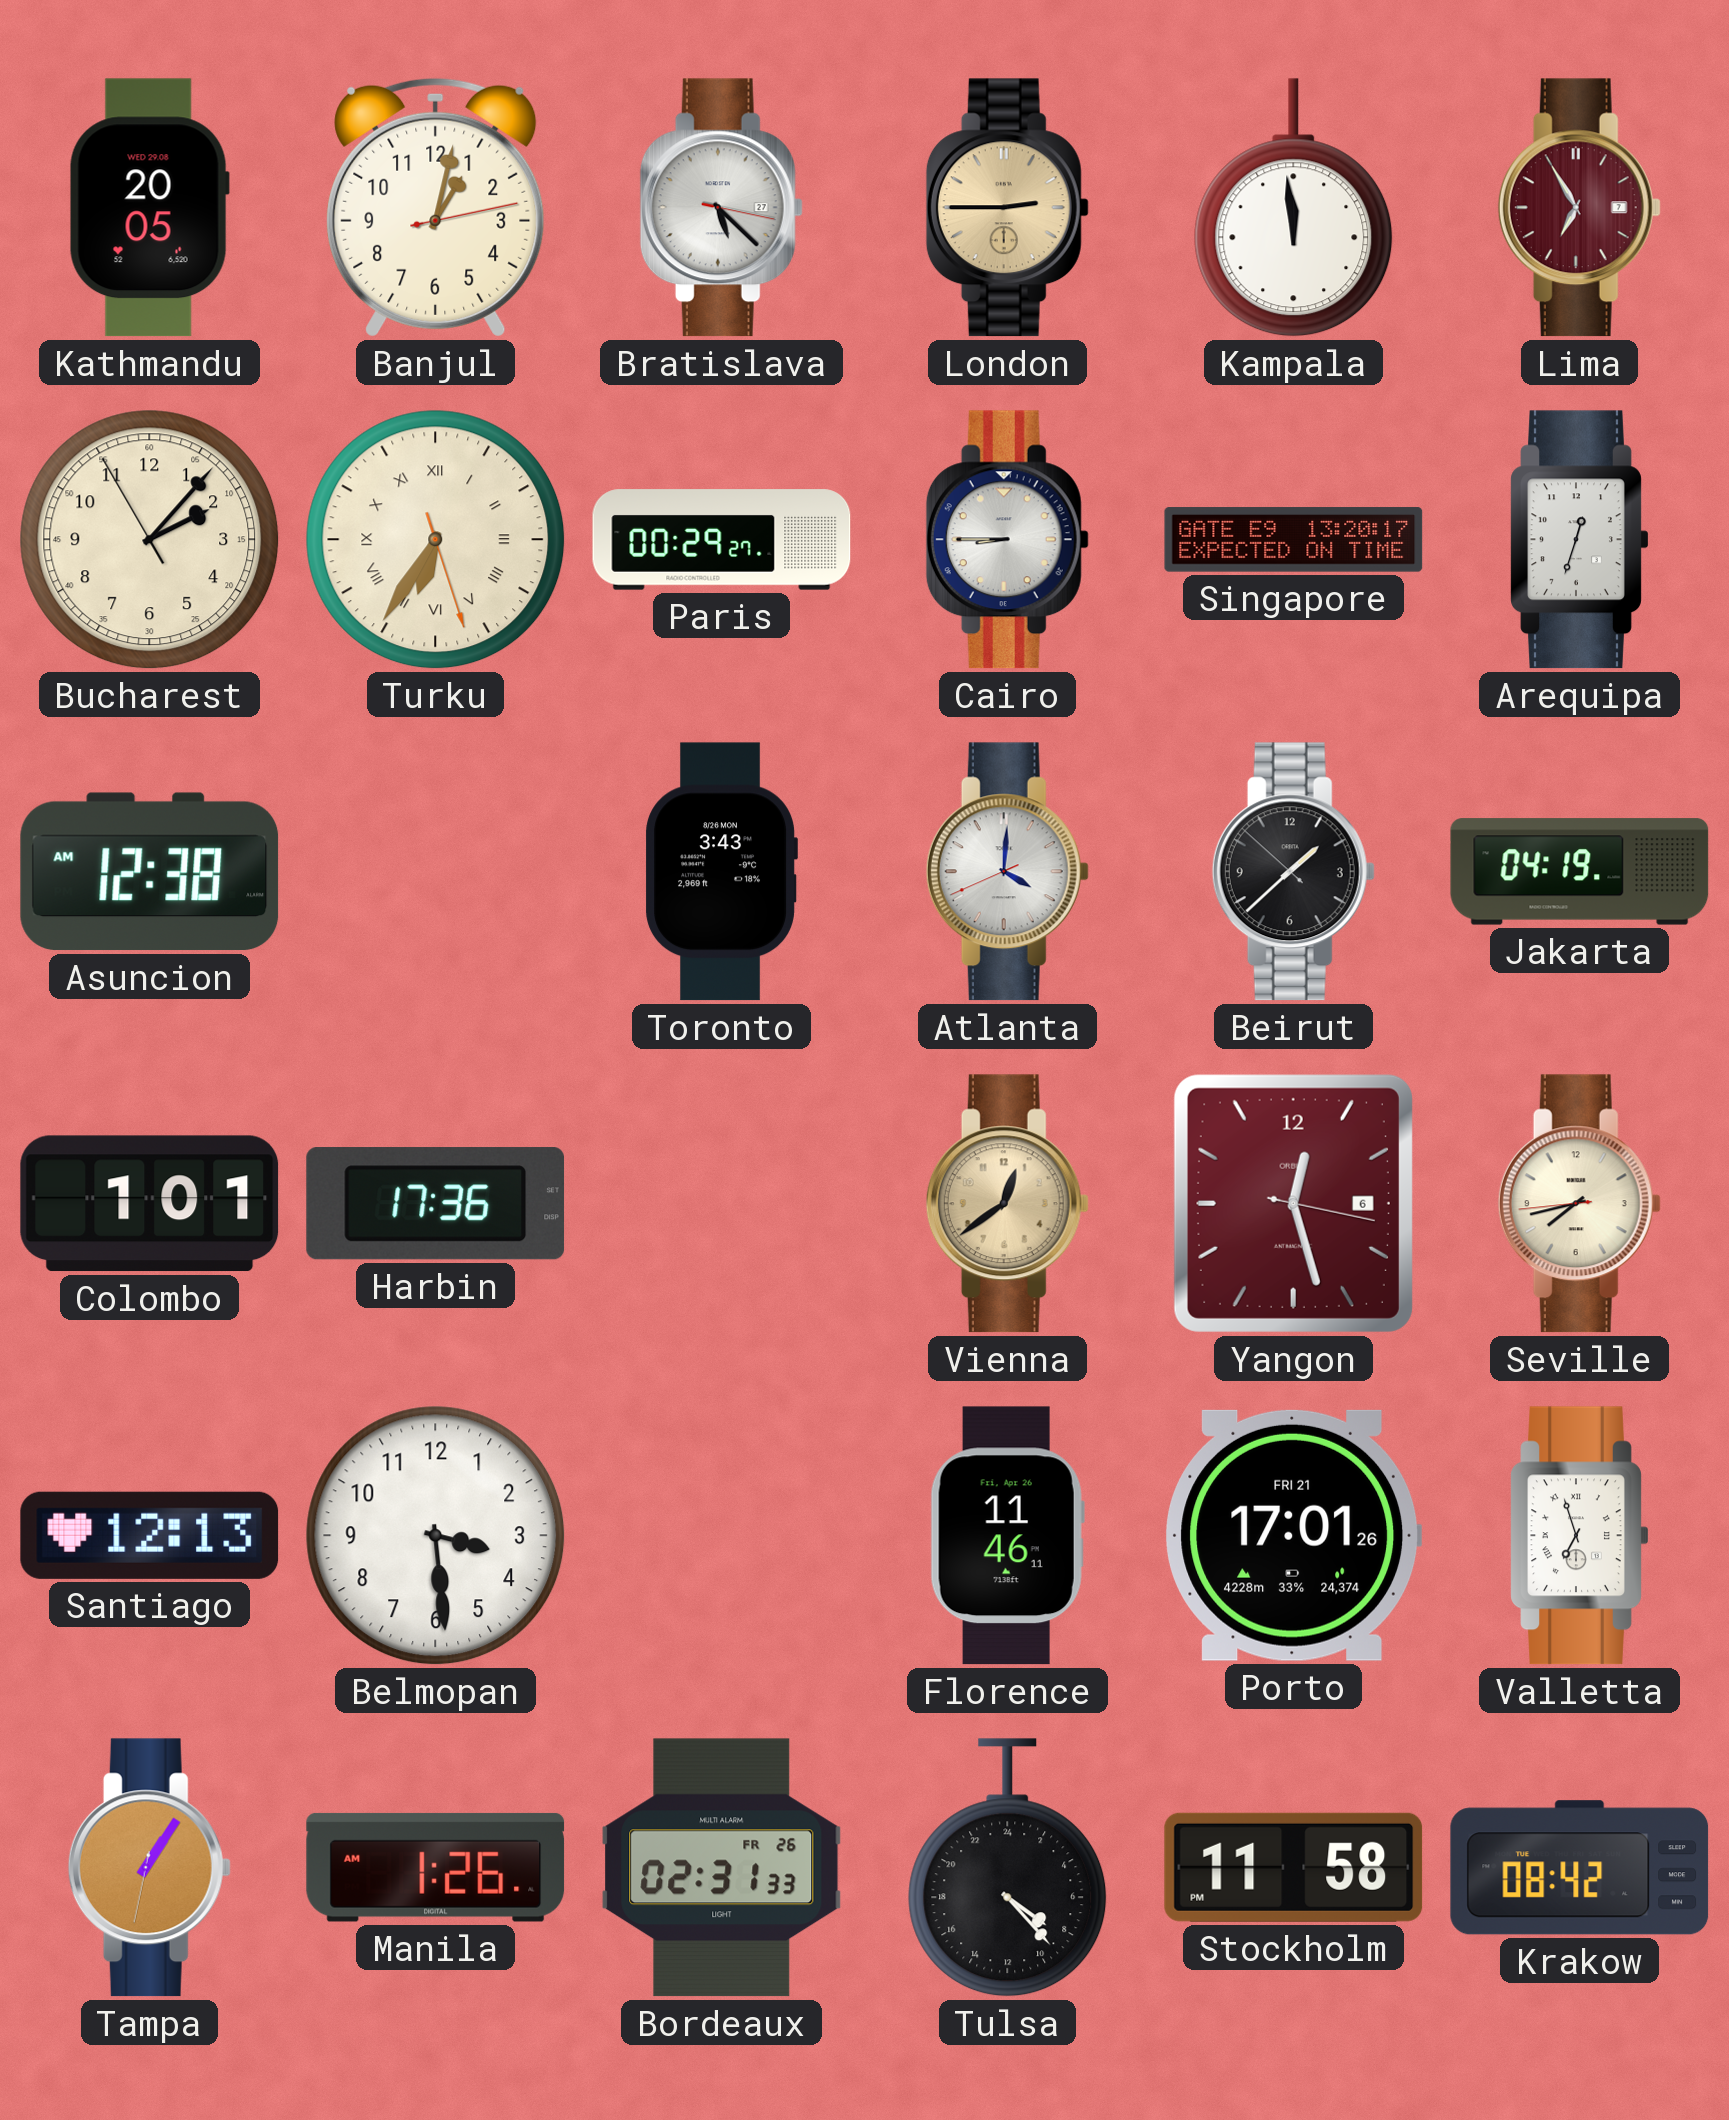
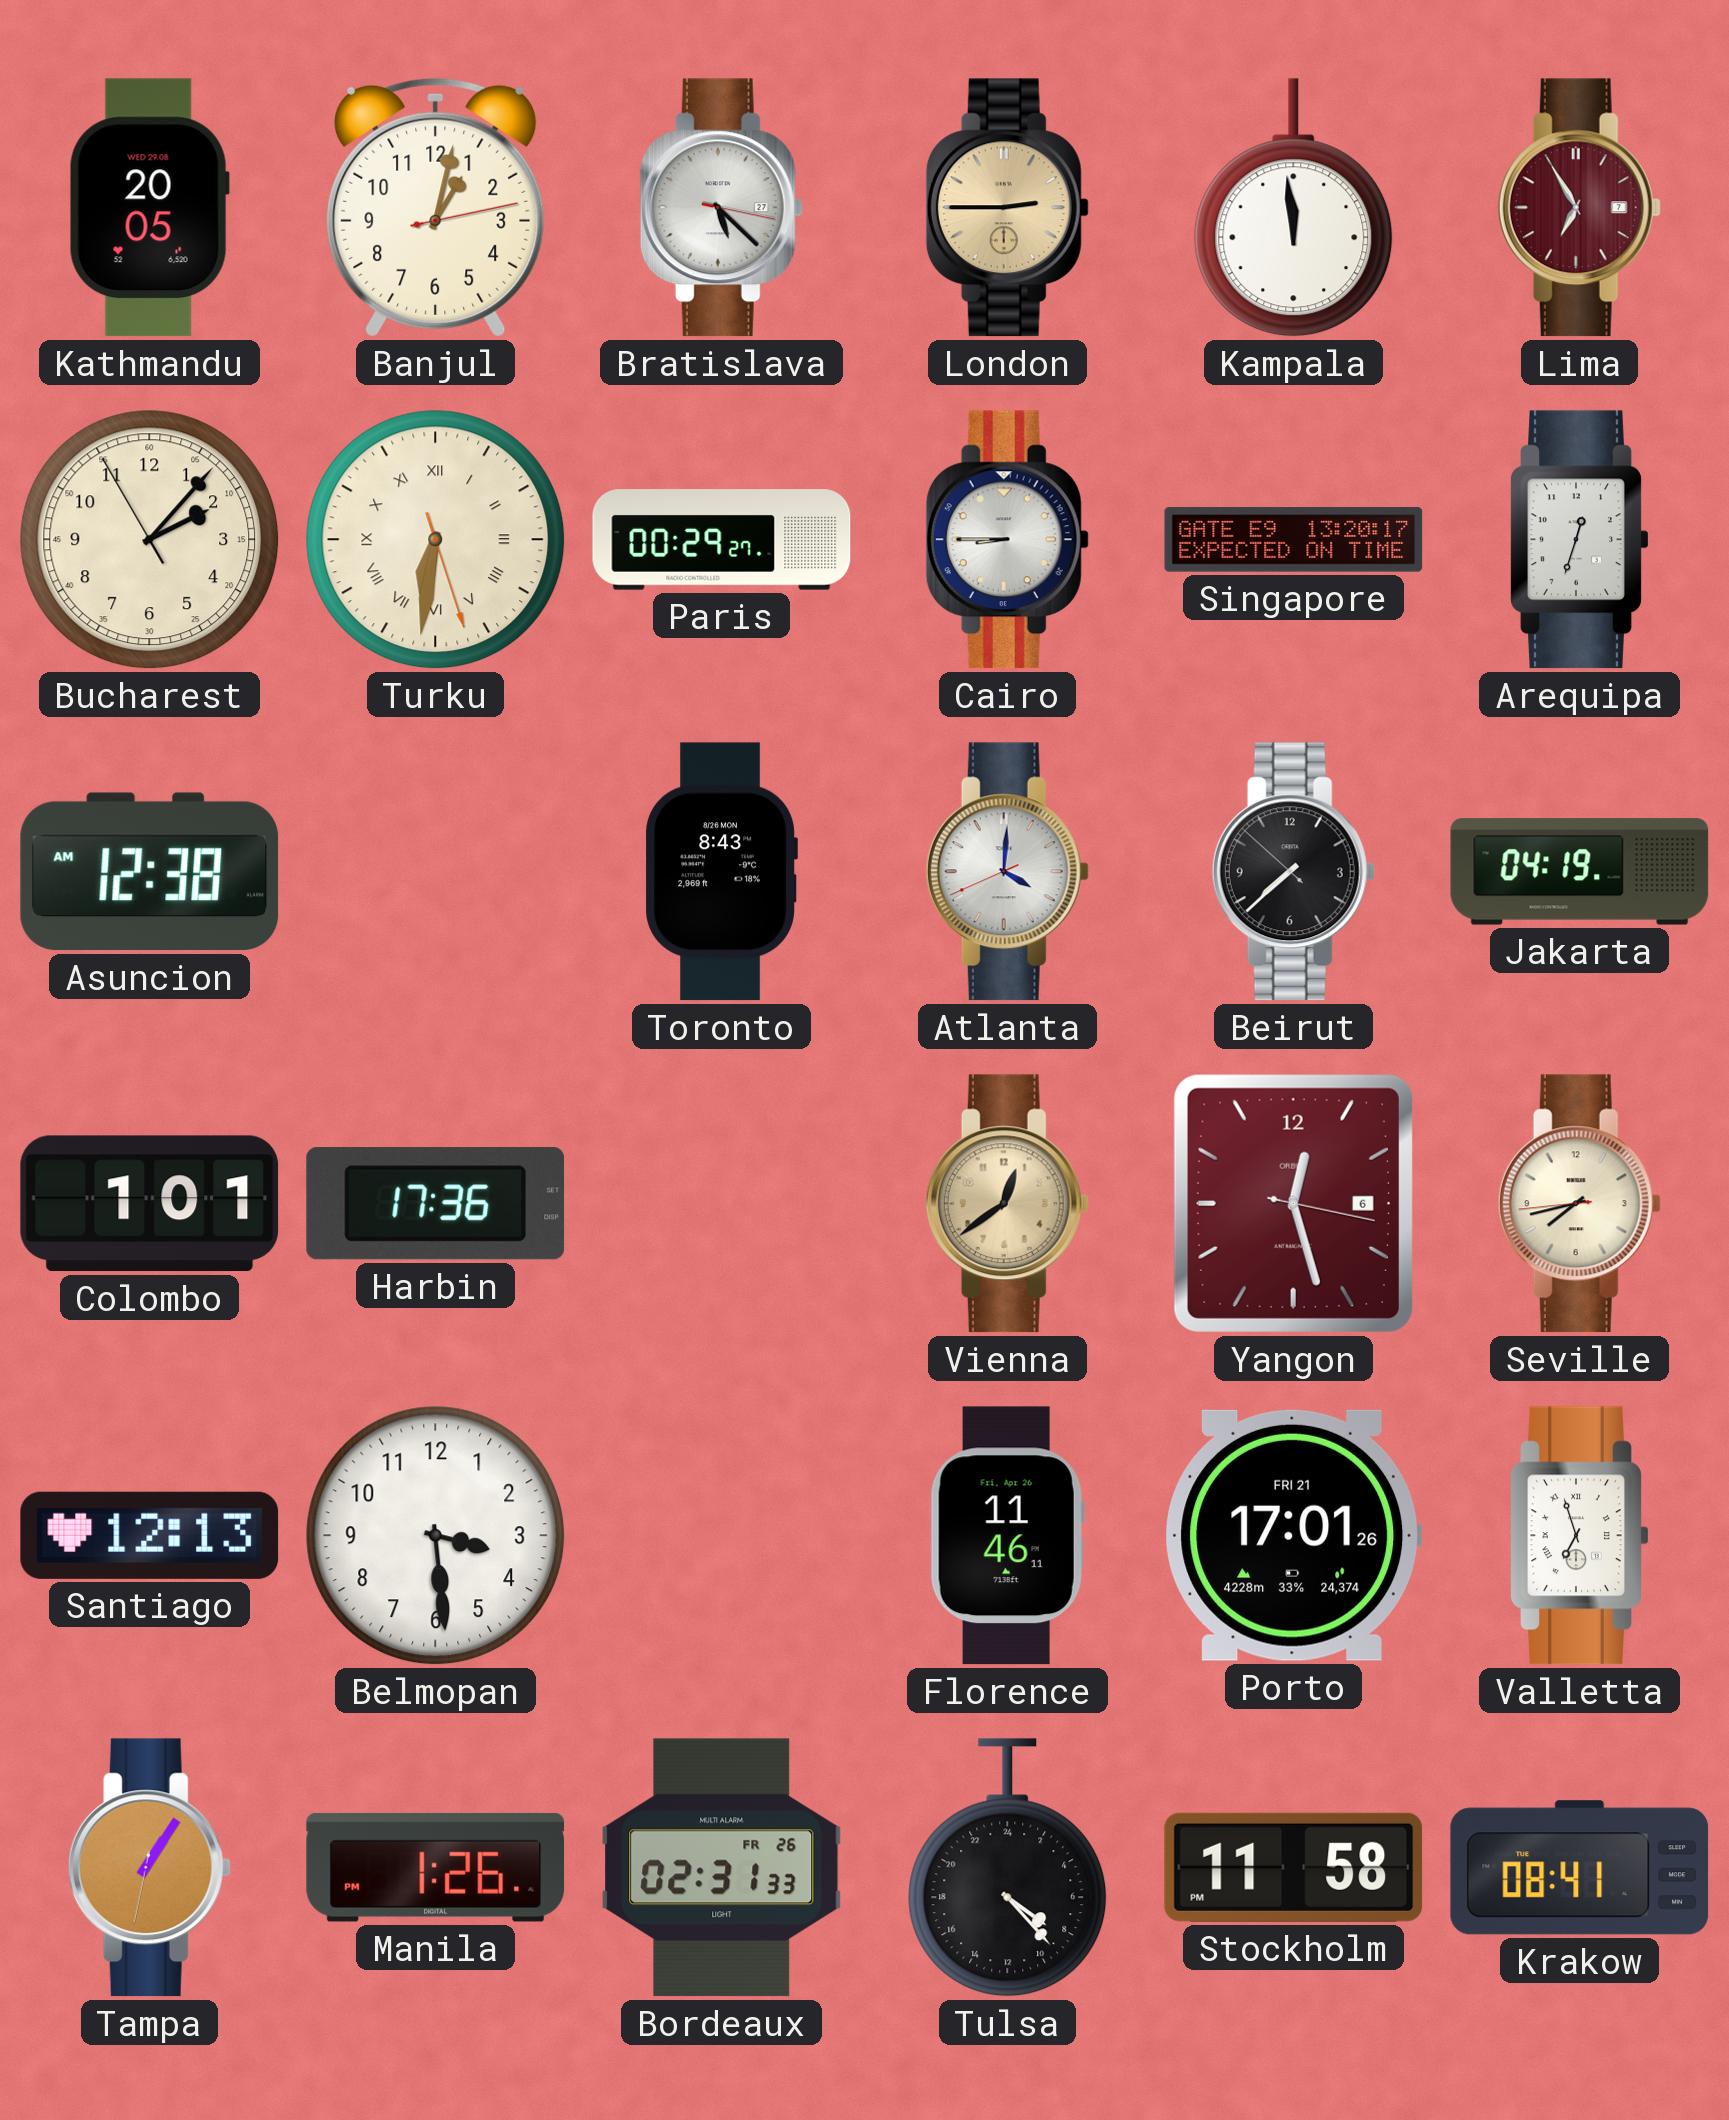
Turku: 6:35 -> 6:31 (436, 540)
Toronto: 3:43 -> 8:43 (721, 872)
Beirut: 1:37 -> 7:37 (1293, 872)
Manila: 1:26 AM -> 1:26 PM (436, 1867)
Krakow: 08:42 -> 08:41 (1580, 1868)
